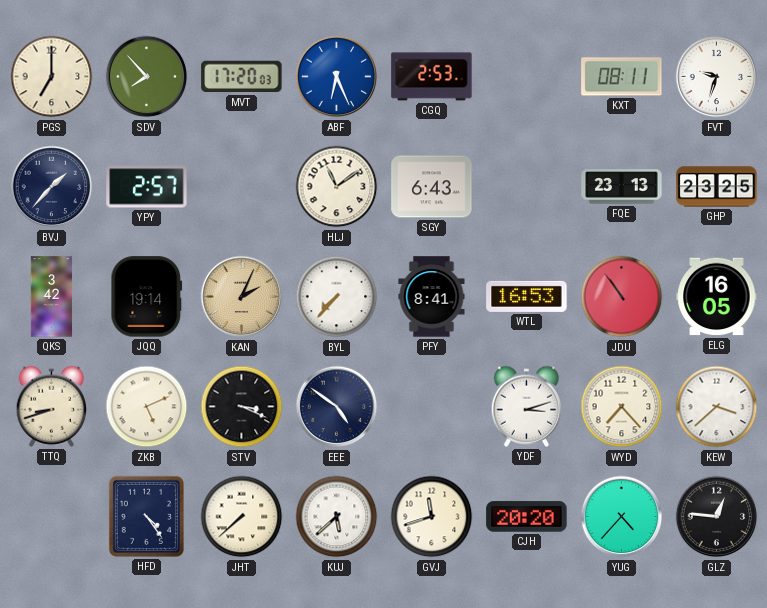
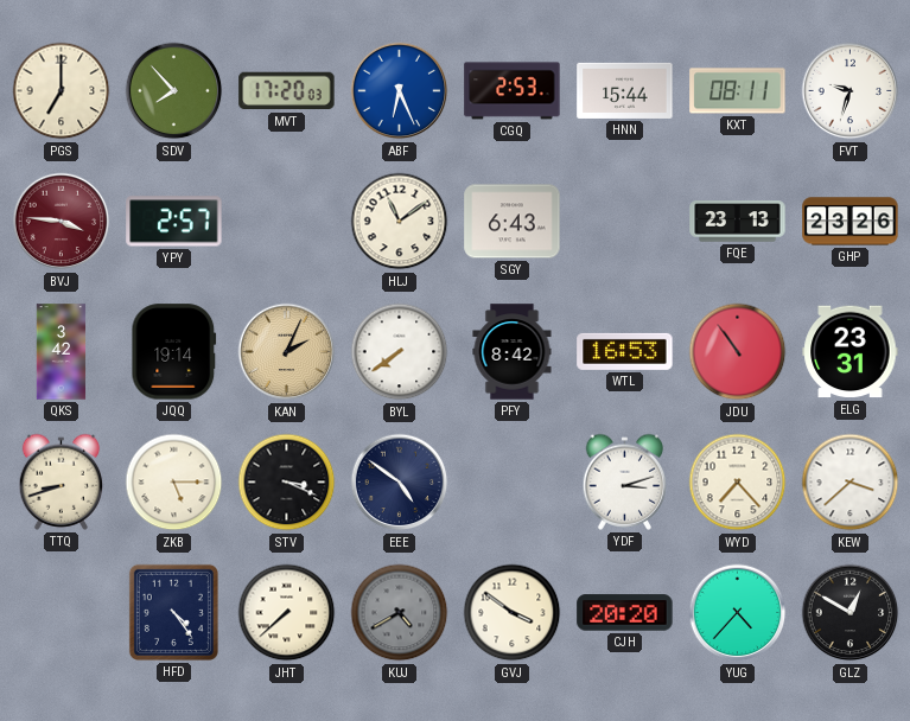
HNN: none -> 15:44 (625, 90)
BVJ: 1:37 -> 3:46 (62, 222)
BVJ dial: navy -> burgundy (62, 222)
GHP: 23:25 -> 23:26 (851, 222)
BYL: 7:37 -> 7:39 (400, 352)
PFY: 8:41 -> 8:42 (513, 352)
ELG: 16:05 -> 23:31 (851, 352)
ZKB: 5:11 -> 5:15 (174, 483)
KUJ: 5:38 -> 4:40 (400, 613)
KUJ dial: white -> grey (400, 613)
GVJ: 11:42 -> 3:51 (513, 613)
GLZ: 12:46 -> 12:50 (851, 613)
